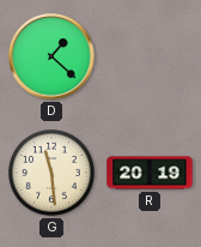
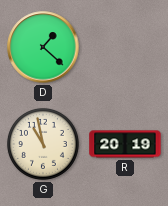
G: 11:29 -> 10:58 (43, 144)
